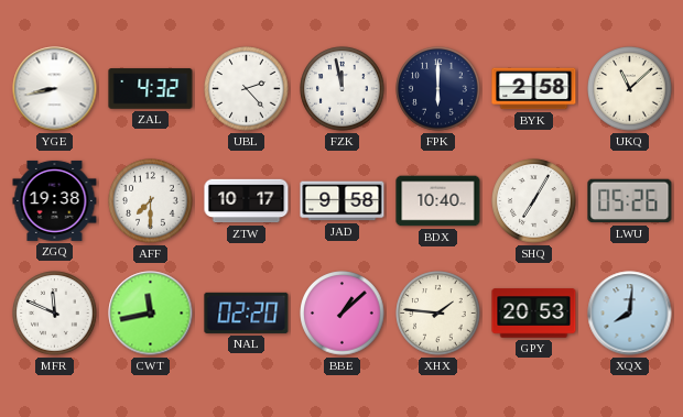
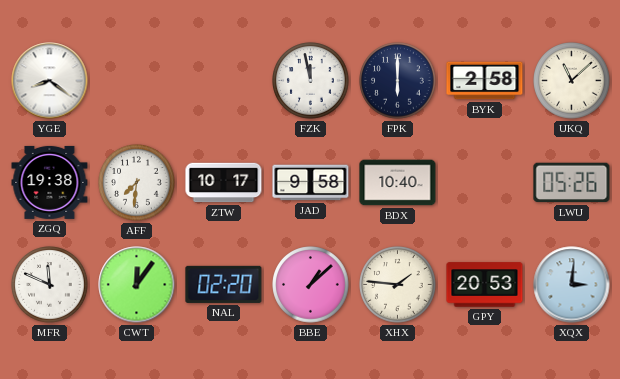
YGE: 8:43 -> 8:21 (50, 81)
ZAL: 4:32 -> none (151, 89)
UBL: 2:23 -> none (247, 89)
AFF: 7:30 -> 7:31 (137, 183)
SHQ: 7:05 -> none (534, 201)
CWT: 11:43 -> 12:06 (137, 285)
XQX: 8:01 -> 3:01 (572, 285)
